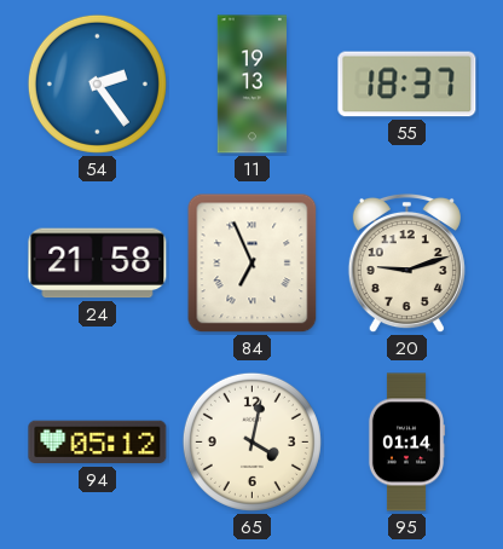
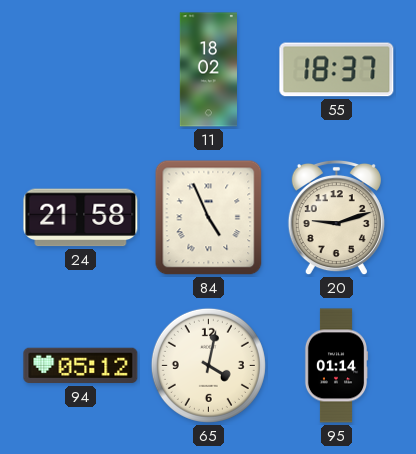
54: 2:24 -> none (97, 83)
11: 19:13 -> 18:02 (208, 70)
84: 6:56 -> 4:56 (209, 218)
